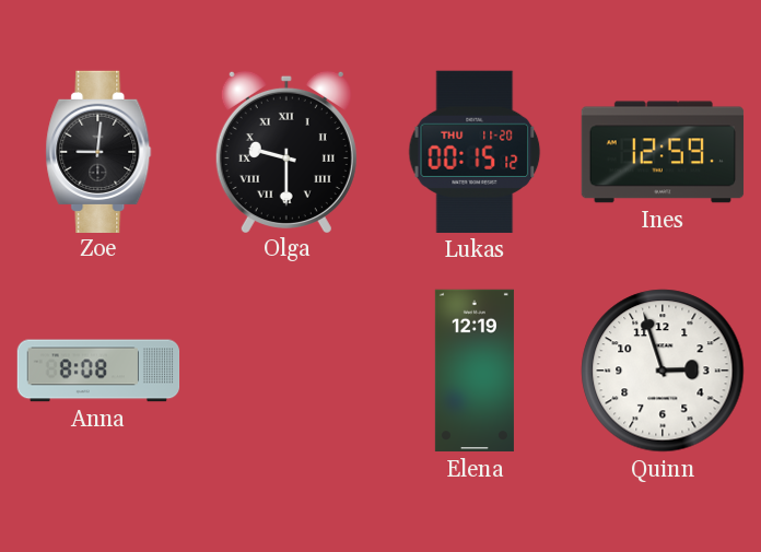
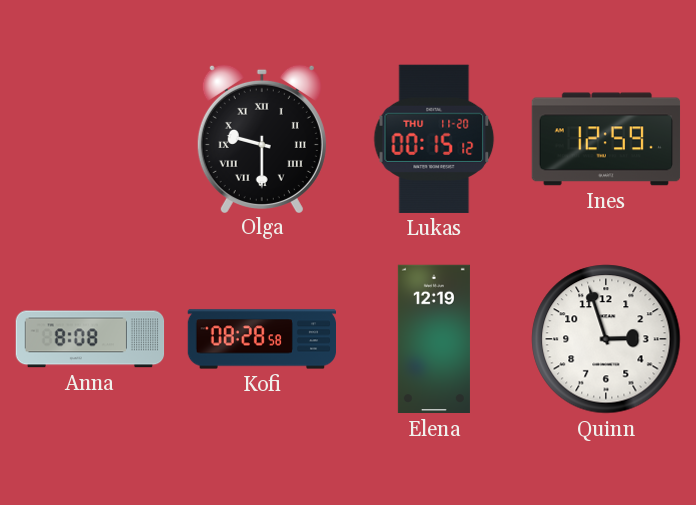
Zoe: 9:01 -> none (98, 151)
Kofi: none -> 08:28 (261, 339)
